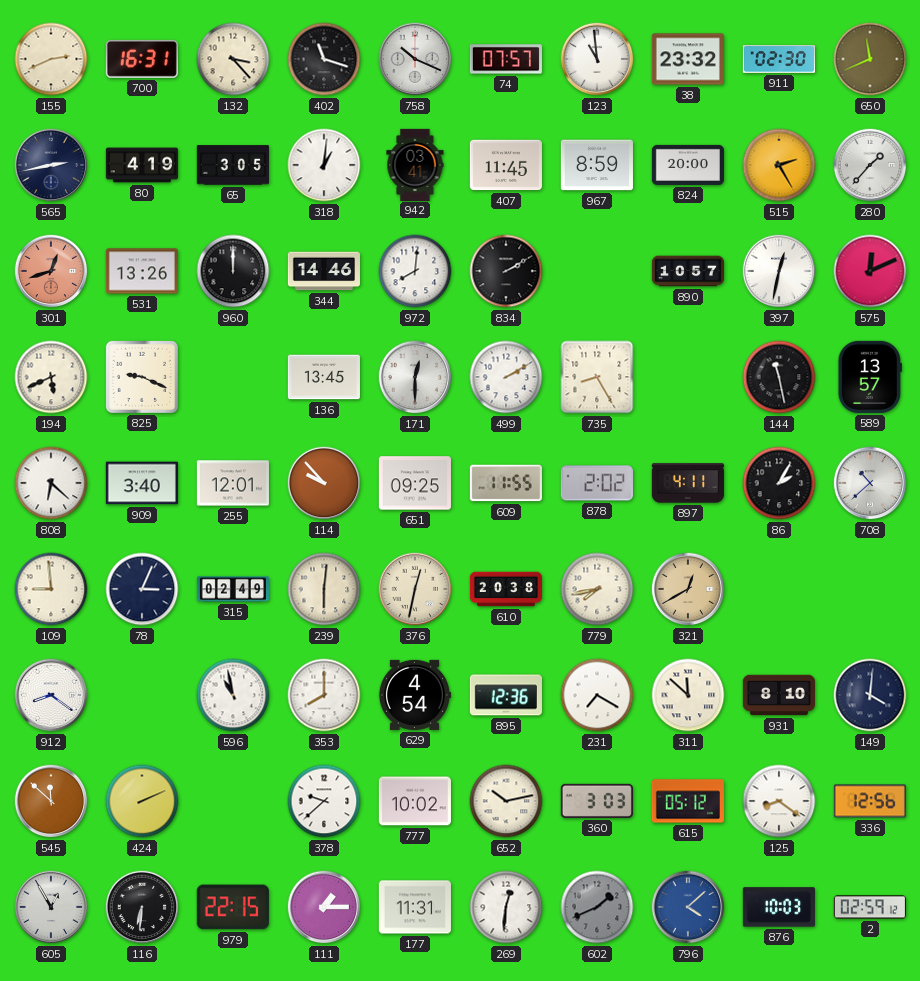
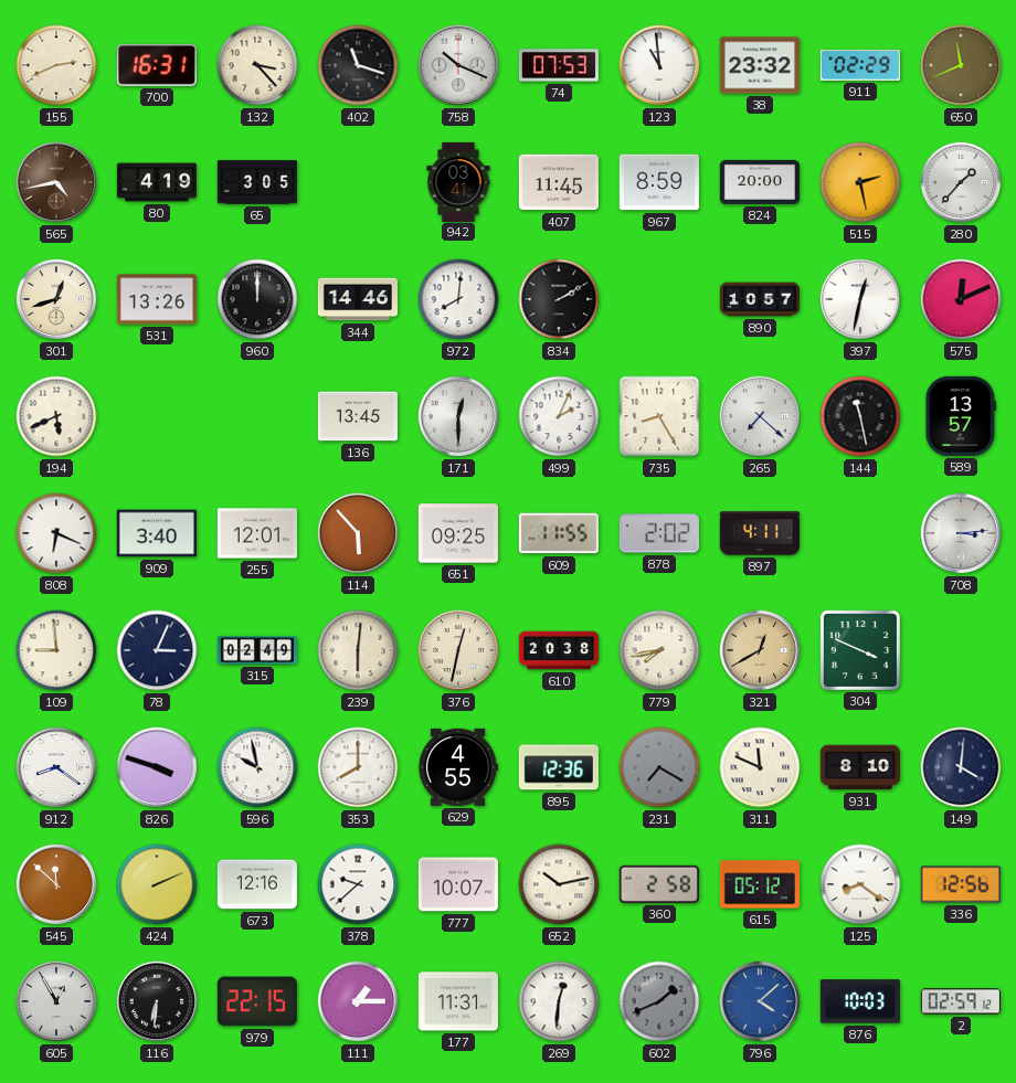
74: 07:57 -> 07:53 (559, 65)
911: 02:30 -> 02:29 (860, 65)
565: 2:43 -> 4:43 (56, 182)
565 dial: navy -> brown (56, 182)
318: 1:01 -> none (324, 165)
515: 2:25 -> 2:28 (860, 182)
301 dial: salmon -> cream (56, 299)
825: 9:19 -> none (142, 377)
499: 2:10 -> 2:04 (559, 416)
265: none -> 7:22 (760, 416)
808: 6:22 -> 6:19 (56, 533)
114: 9:53 -> 5:53 (358, 533)
86: 2:05 -> none (779, 483)
708: 10:38 -> 3:14 (961, 533)
304: none -> 3:49 (860, 650)
826: none -> 3:48 (157, 767)
596: 10:58 -> 9:58 (257, 767)
629: 4:54 -> 4:55 (457, 767)
231 dial: white -> grey (659, 767)
311: 11:52 -> 11:49 (760, 767)
673: none -> 12:16 (257, 884)
777: 10:02 -> 10:07 (458, 884)
360: 3:03 -> 2:58 (659, 884)
